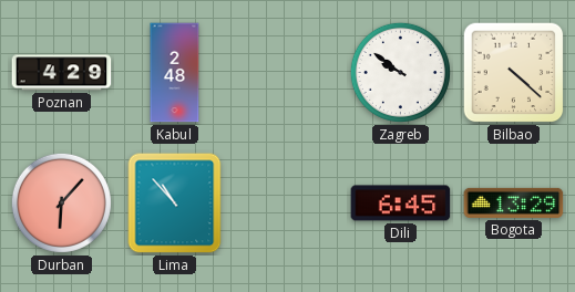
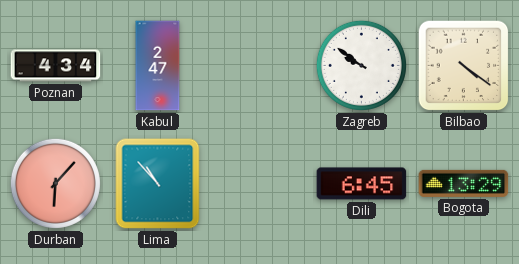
Poznan: 4:29 -> 4:34 (56, 66)
Kabul: 2:48 -> 2:47 (158, 66)
Bilbao: 4:22 -> 4:21 (464, 66)
